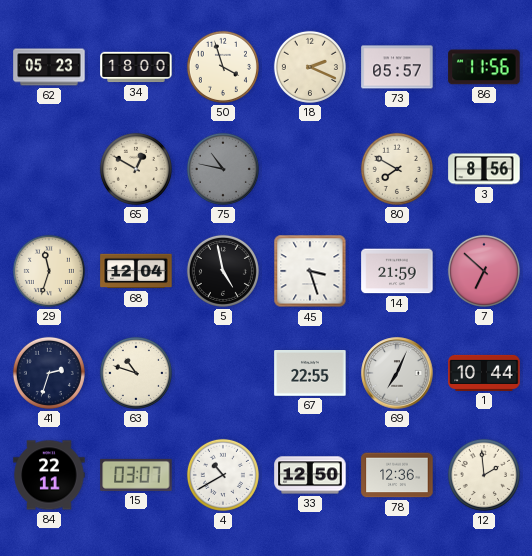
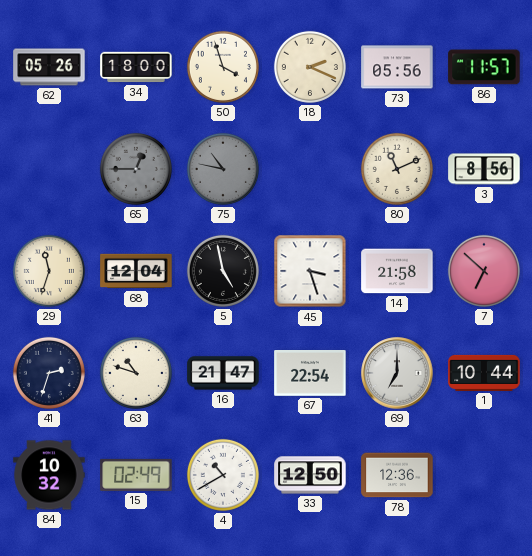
62: 05:23 -> 05:26 (49, 67)
73: 05:57 -> 05:56 (397, 67)
86: 11:56 -> 11:57 (484, 67)
65: 12:50 -> 12:45 (136, 169)
65 dial: cream -> grey (136, 169)
80: 7:50 -> 11:11 (397, 169)
14: 21:59 -> 21:58 (397, 271)
16: none -> 21:47 (223, 373)
67: 22:55 -> 22:54 (310, 374)
69: 7:04 -> 7:00 (397, 373)
84: 22:11 -> 10:32 (49, 475)
15: 03:07 -> 02:49 (136, 475)
12: 1:59 -> none (484, 475)
